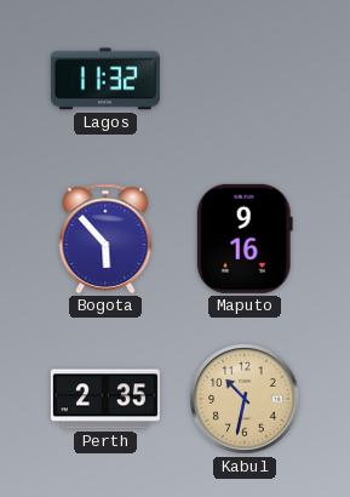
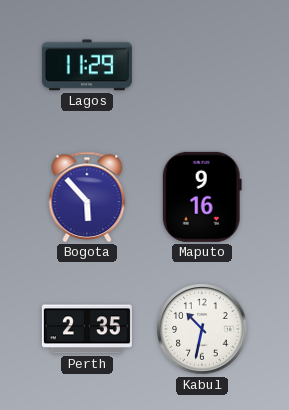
Lagos: 11:32 -> 11:29 (87, 65)
Kabul dial: champagne -> white (202, 329)
